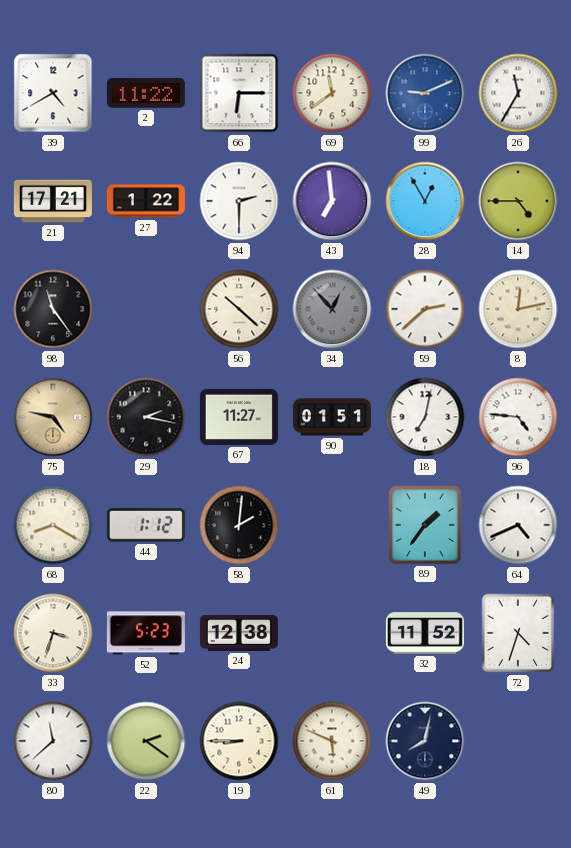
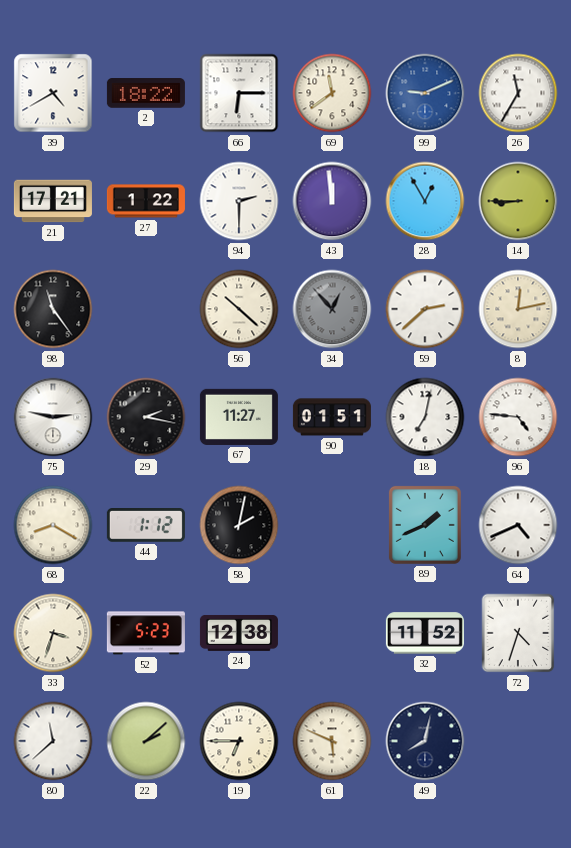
2: 11:22 -> 18:22 (146, 93)
43: 6:59 -> 11:59 (332, 201)
14: 4:45 -> 8:45 (518, 201)
75: 4:47 -> 2:47 (53, 417)
75 dial: champagne -> white (53, 417)
58: 2:01 -> 2:02 (239, 525)
89: 1:36 -> 1:41 (425, 525)
22: 2:21 -> 2:08 (146, 741)
19: 8:45 -> 6:45 (239, 741)
